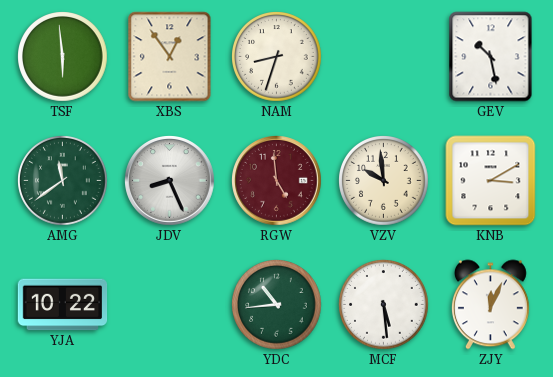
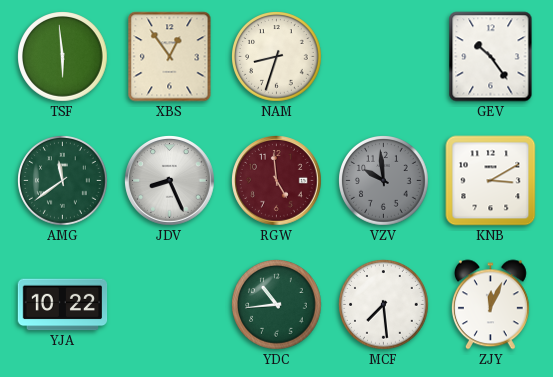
GEV: 10:28 -> 10:24 (491, 57)
VZV dial: cream -> grey (384, 181)
MCF: 5:29 -> 7:29 (384, 305)
